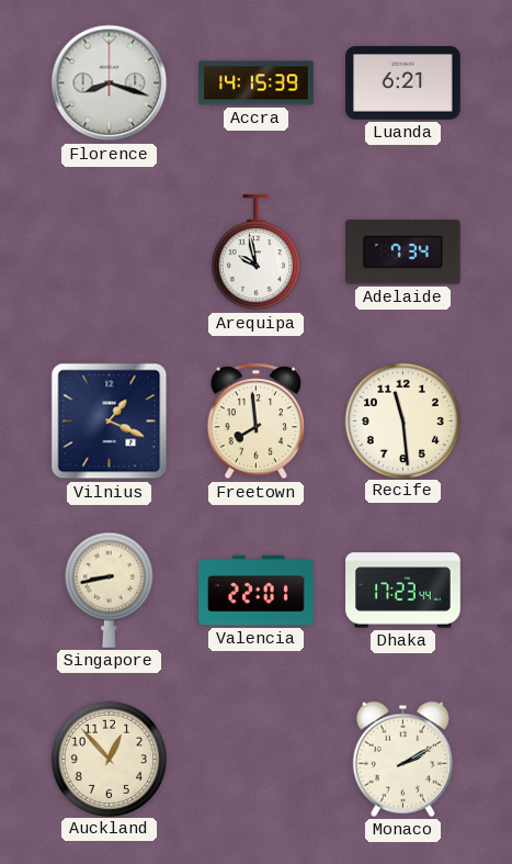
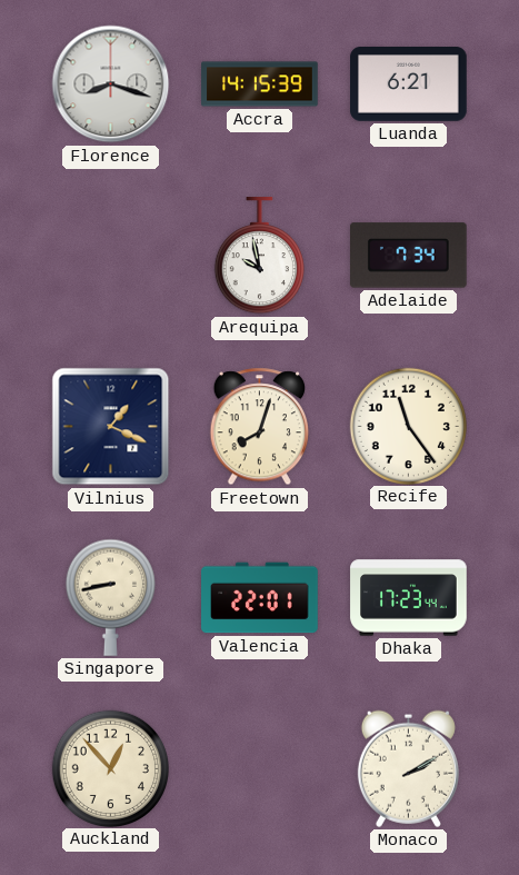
Freetown: 7:59 -> 8:03 (259, 427)
Recife: 11:29 -> 11:24 (408, 426)
